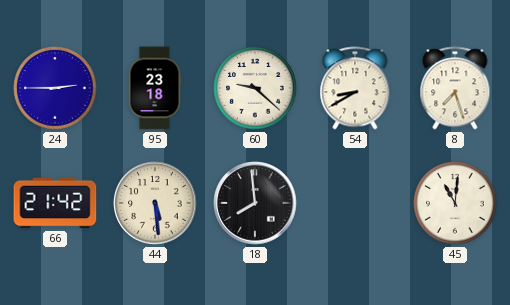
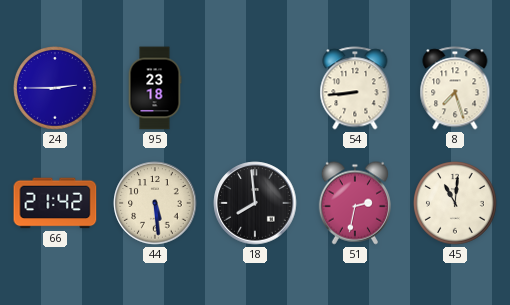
60: 9:22 -> none (256, 89)
54: 8:40 -> 8:44 (355, 88)
51: none -> 2:32 (355, 203)
